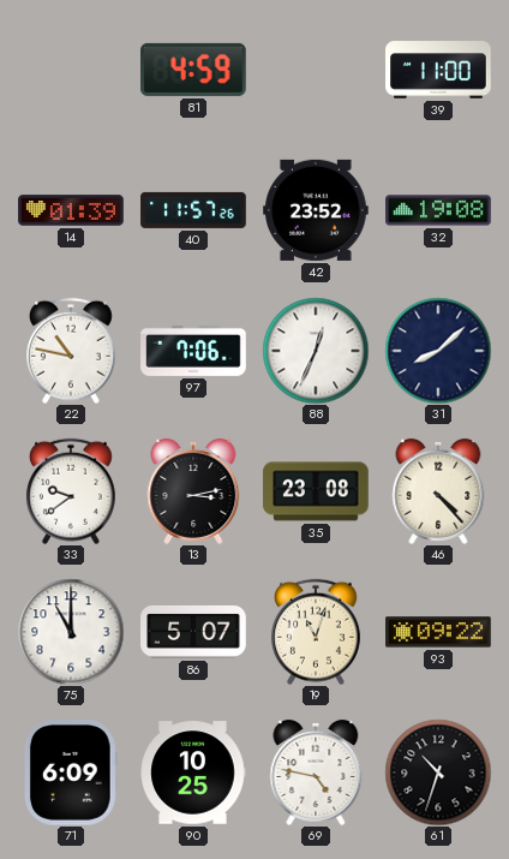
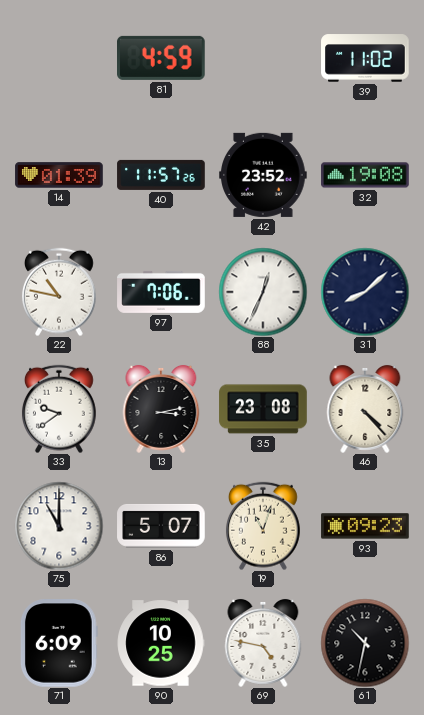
39: 11:00 -> 11:02 (365, 58)
93: 09:22 -> 09:23 (365, 526)
61: 10:33 -> 10:32 (365, 643)
